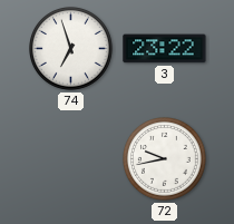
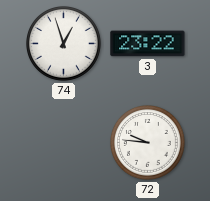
74: 6:57 -> 12:57 (64, 44)
72: 9:43 -> 9:46 (148, 143)
